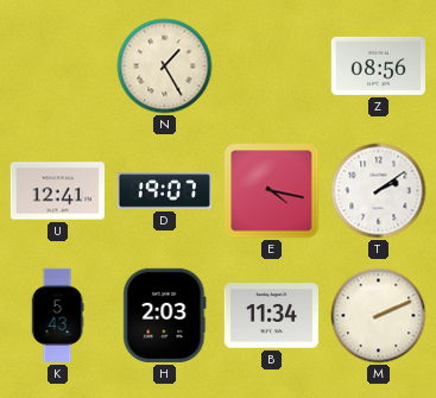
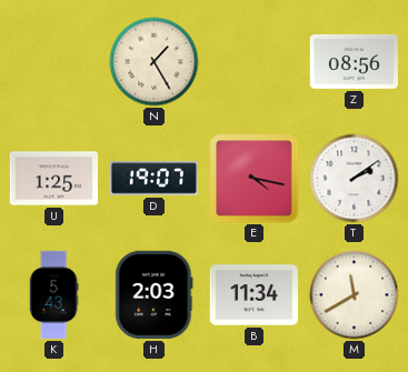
U: 12:41 -> 1:25 (53, 179)
M: 2:11 -> 11:40 (355, 295)
